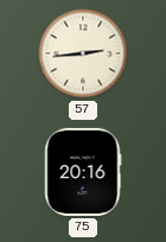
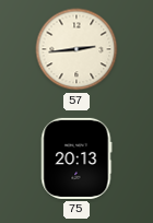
75: 20:16 -> 20:13 (76, 159)
